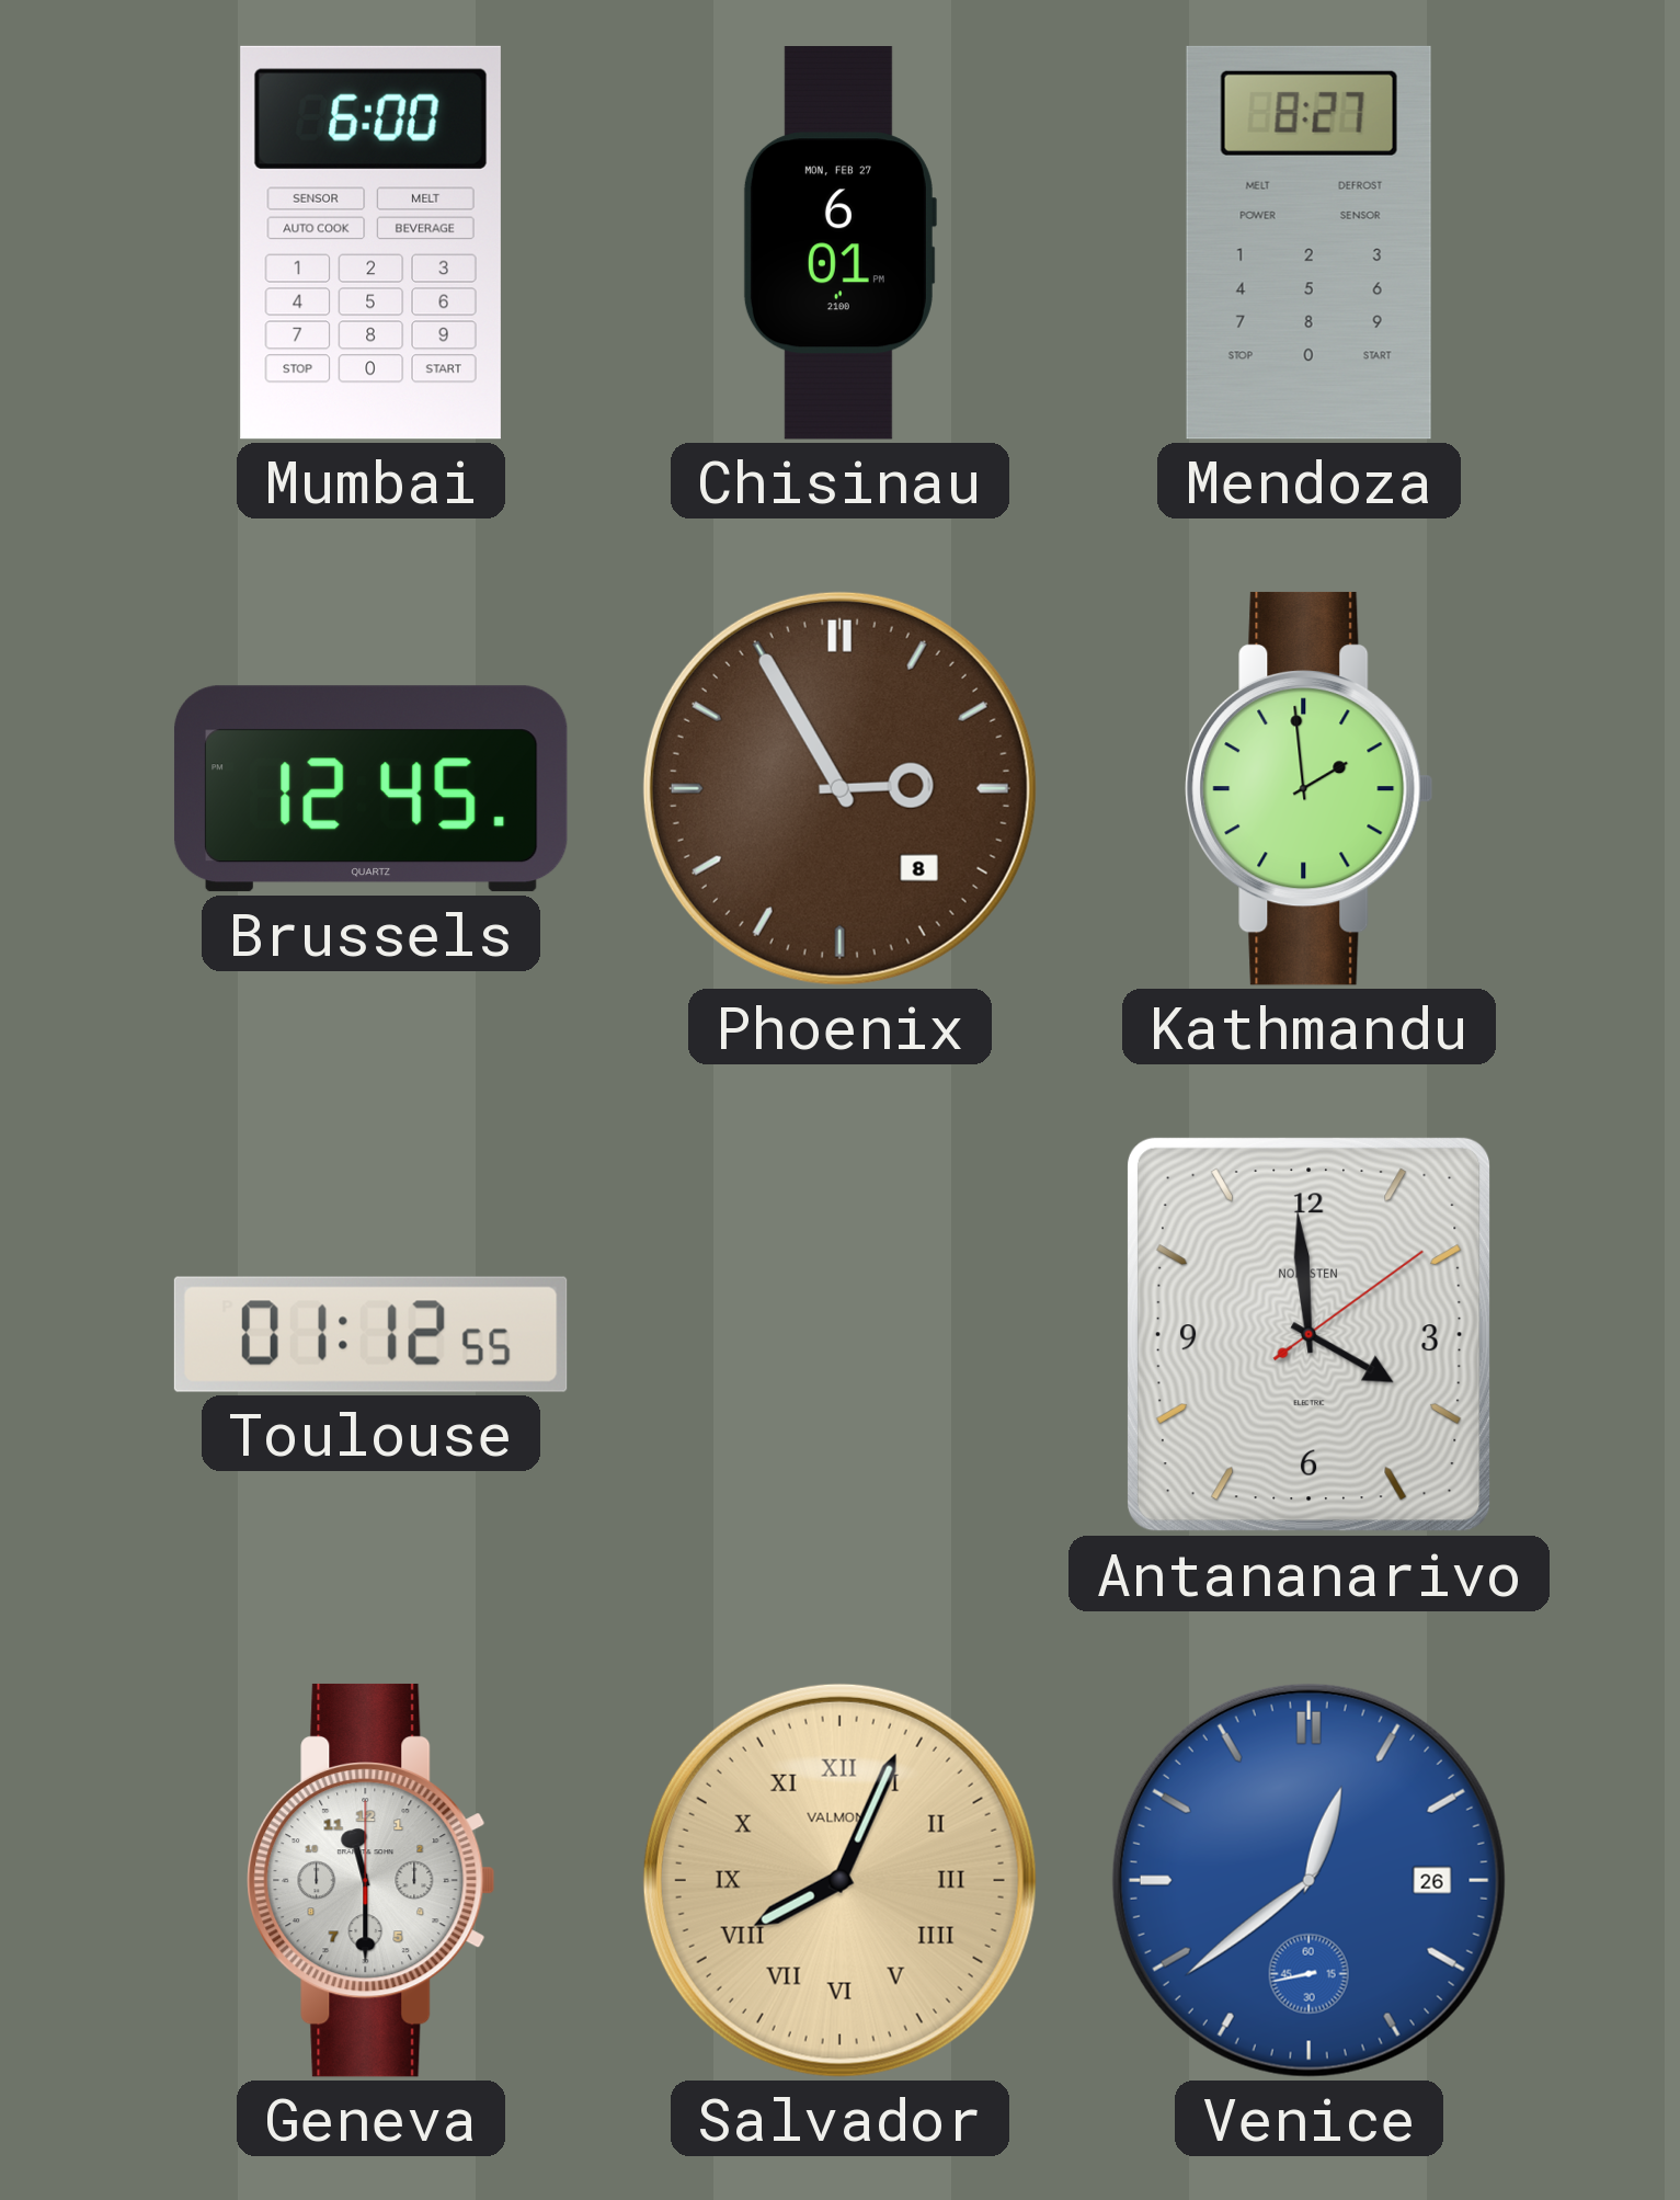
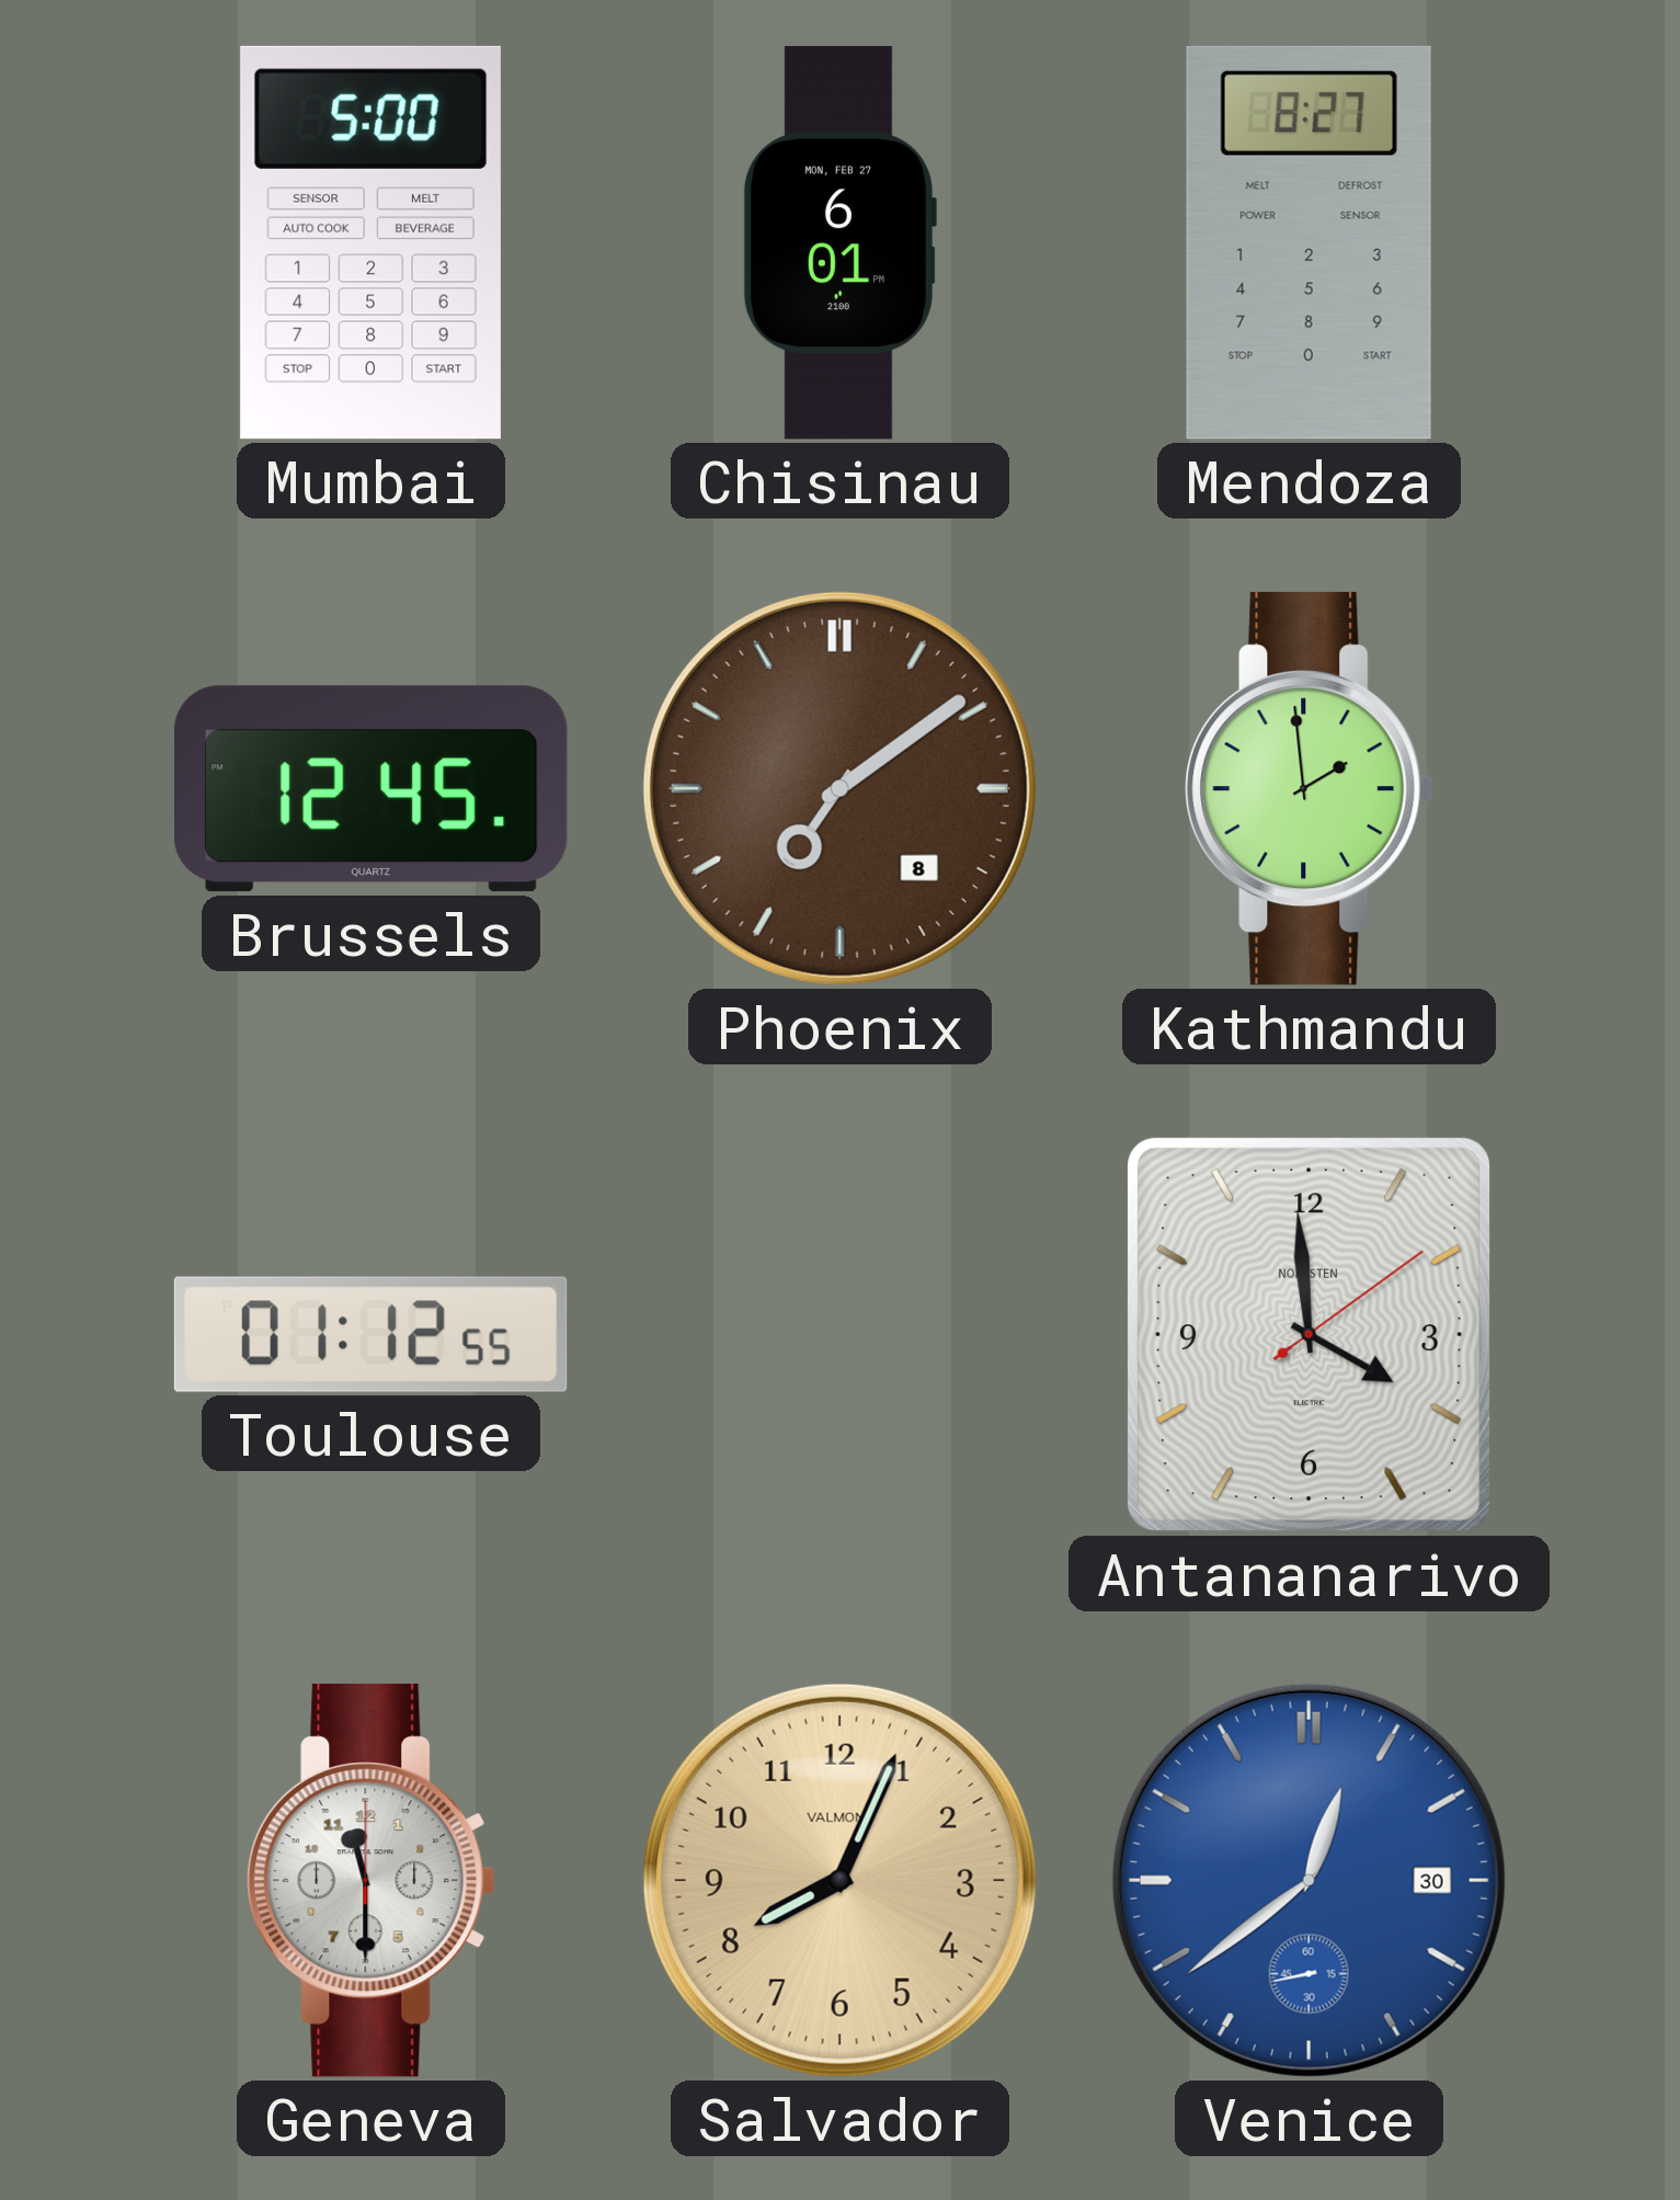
Mumbai: 6:00 -> 5:00 (370, 242)
Phoenix: 2:55 -> 7:09 (839, 788)
Salvador numerals: Roman -> Arabic (839, 1880)
Venice date: 26 -> 30 (1308, 1880)
